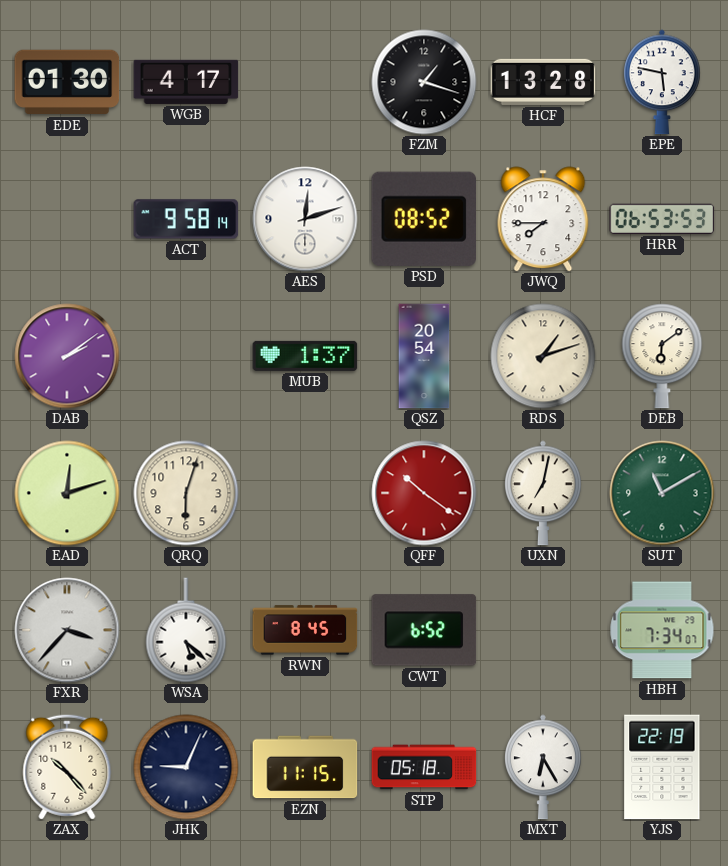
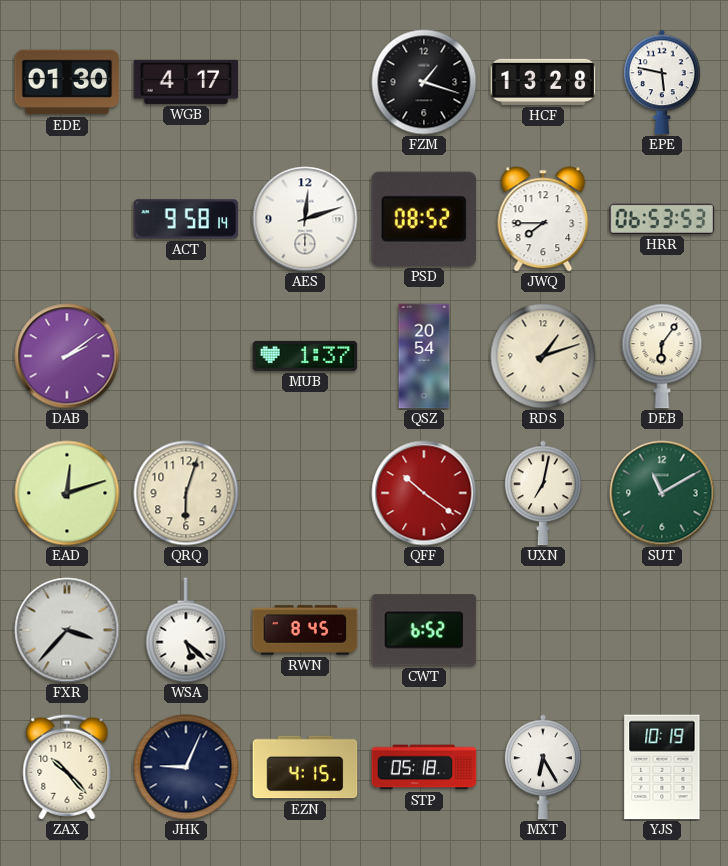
DEB: 6:09 -> 6:06 (662, 356)
HBH: 7:34 -> none (662, 630)
EZN: 11:15 -> 4:15 (305, 767)
YJS: 22:19 -> 10:19 (662, 767)
